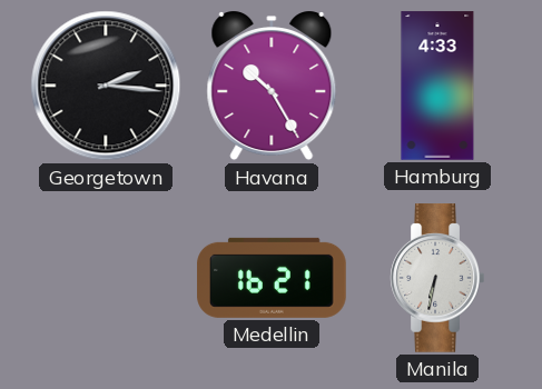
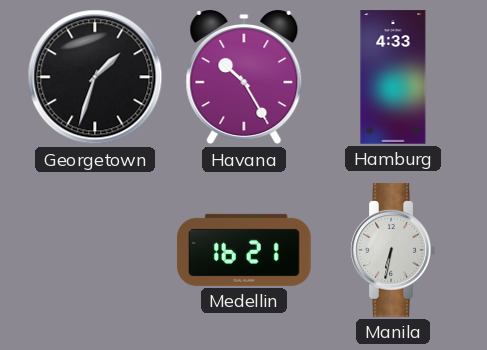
Georgetown: 2:16 -> 1:33 (95, 77)
